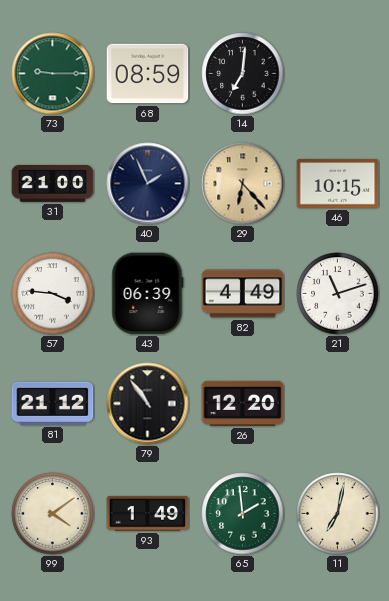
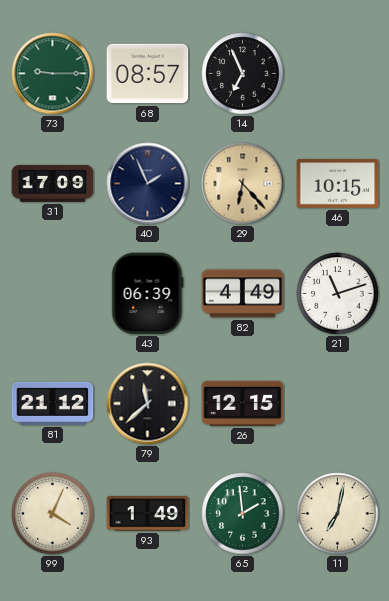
68: 08:59 -> 08:57 (148, 74)
14: 7:01 -> 6:56 (243, 74)
31: 21:00 -> 17:09 (53, 183)
57: 3:46 -> none (53, 294)
79: 10:54 -> 11:38 (148, 404)
26: 12:20 -> 12:15 (243, 403)
99: 4:09 -> 4:04 (53, 514)
